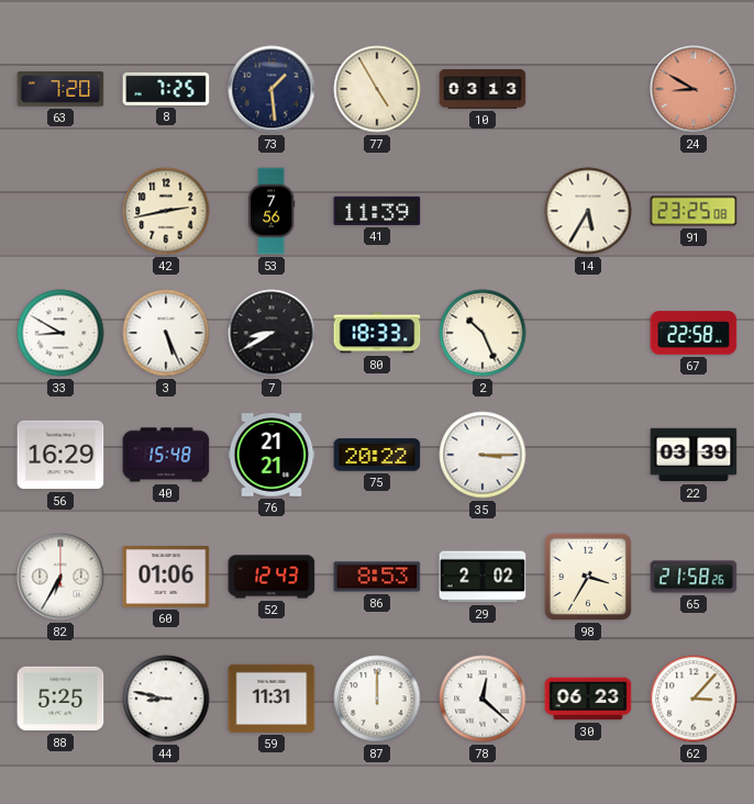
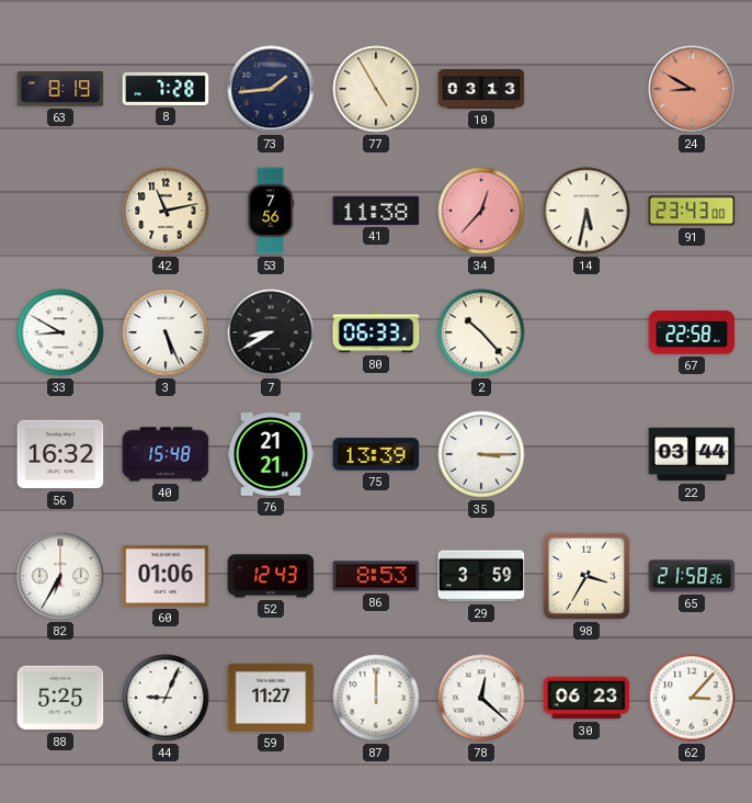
63: 7:20 -> 8:19 (60, 90)
8: 7:25 -> 7:28 (166, 89)
73: 1:29 -> 1:44 (271, 89)
42: 2:43 -> 11:13 (166, 211)
41: 11:39 -> 11:38 (376, 211)
34: none -> 12:37 (481, 211)
14: 5:35 -> 5:32 (586, 211)
91: 23:25 -> 23:43 (692, 211)
80: 18:33 -> 06:33 (376, 332)
2: 10:26 -> 10:23 (481, 332)
56: 16:29 -> 16:32 (60, 454)
75: 20:22 -> 13:39 (376, 454)
22: 03:39 -> 03:44 (692, 454)
29: 2:02 -> 3:59 (481, 576)
44: 8:47 -> 9:04 (166, 698)
59: 11:31 -> 11:27 (271, 698)
